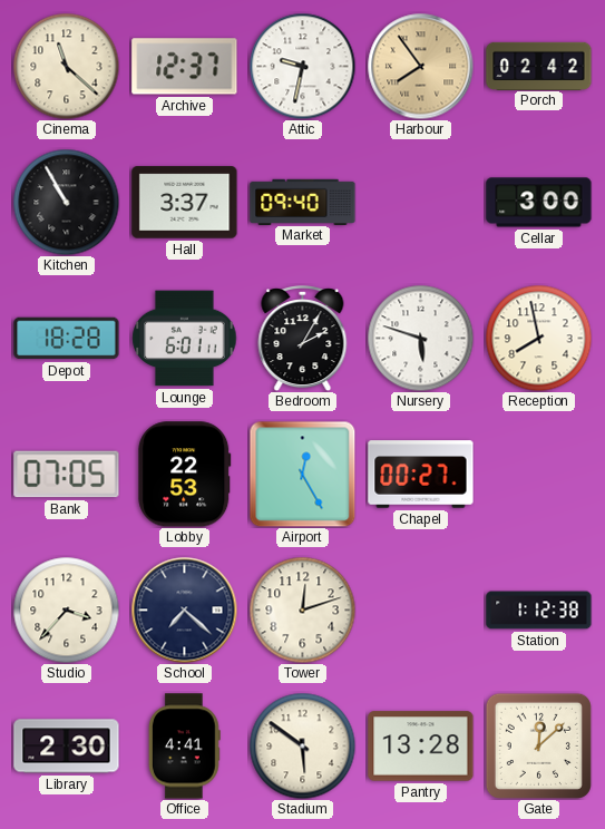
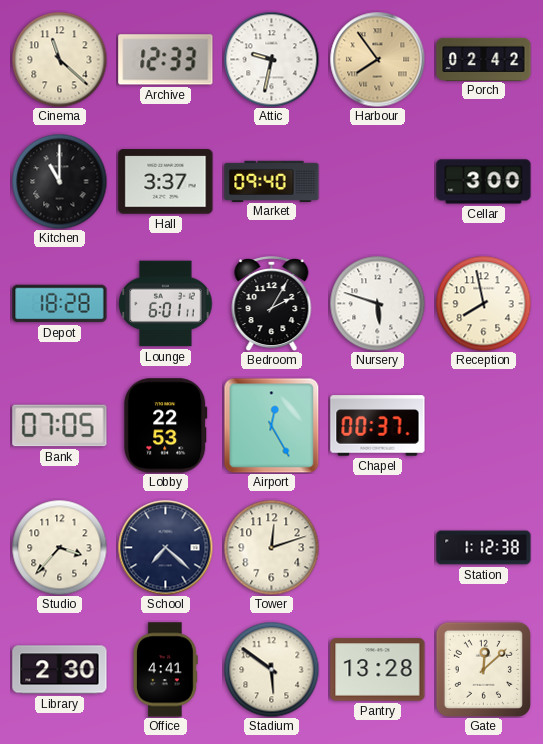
Archive: 12:37 -> 12:33 (166, 60)
Kitchen: 10:55 -> 11:00 (59, 181)
Chapel: 00:27 -> 00:37 (378, 426)
